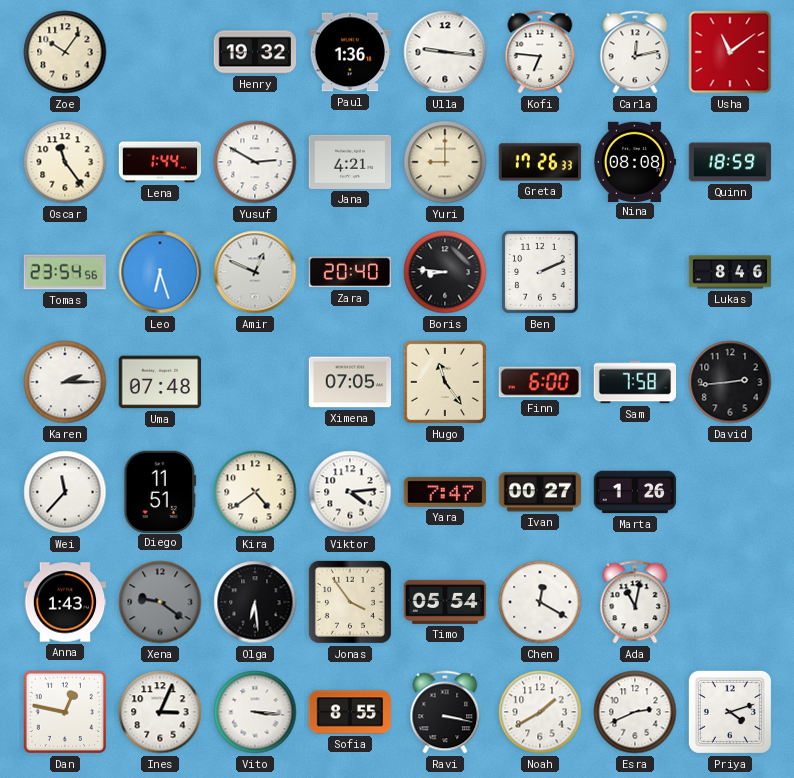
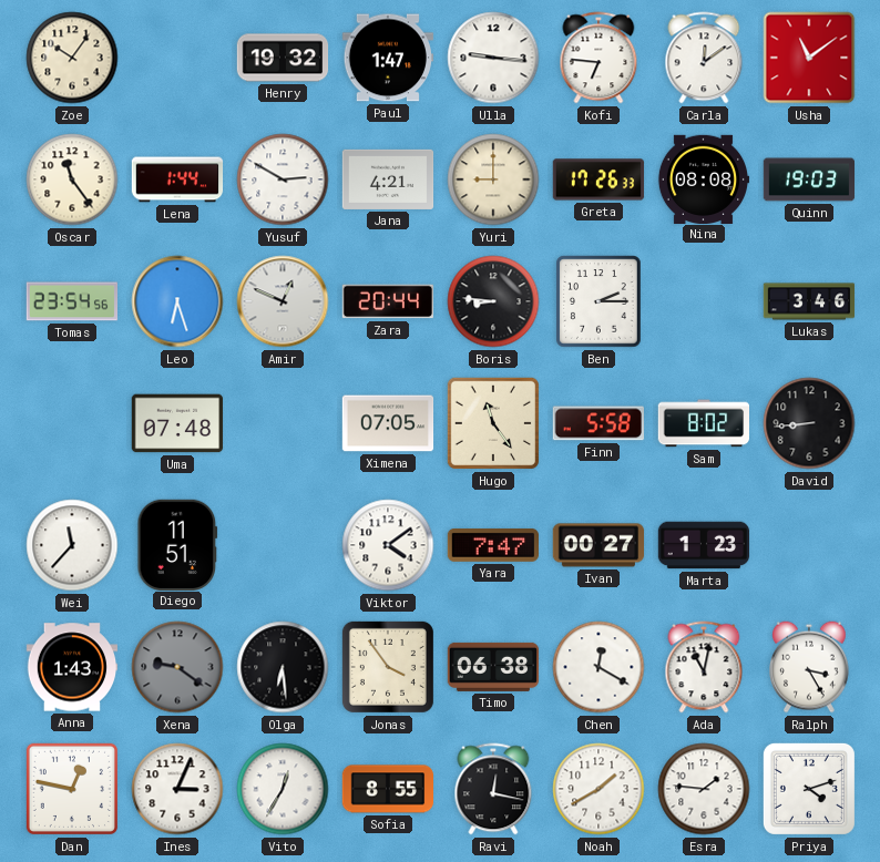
Paul: 1:36 -> 1:47 (387, 58)
Carla: 12:13 -> 12:09 (704, 58)
Quinn: 18:59 -> 19:03 (809, 179)
Zara: 20:40 -> 20:44 (387, 301)
Ben: 2:11 -> 2:15 (598, 301)
Lukas: 8:46 -> 3:46 (809, 301)
Karen: 2:15 -> none (65, 382)
Finn: 6:00 -> 5:58 (598, 423)
Sam: 7:58 -> 8:02 (703, 423)
David: 2:44 -> 8:44 (809, 423)
Kira: 4:39 -> none (255, 492)
Viktor: 4:14 -> 4:09 (388, 545)
Marta: 1:26 -> 1:23 (704, 545)
Timo: 05:54 -> 06:38 (493, 667)
Ralph: none -> 3:25 (810, 667)
Vito: 3:16 -> 12:35 (283, 789)
Ravi: 3:17 -> 12:17 (493, 789)
Esra: 2:41 -> 1:46 (704, 789)
